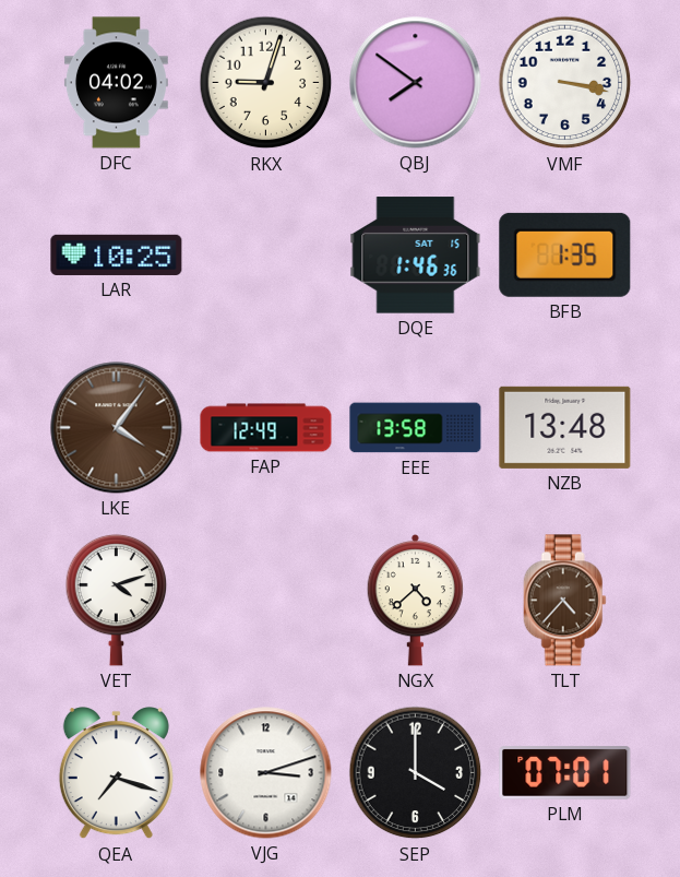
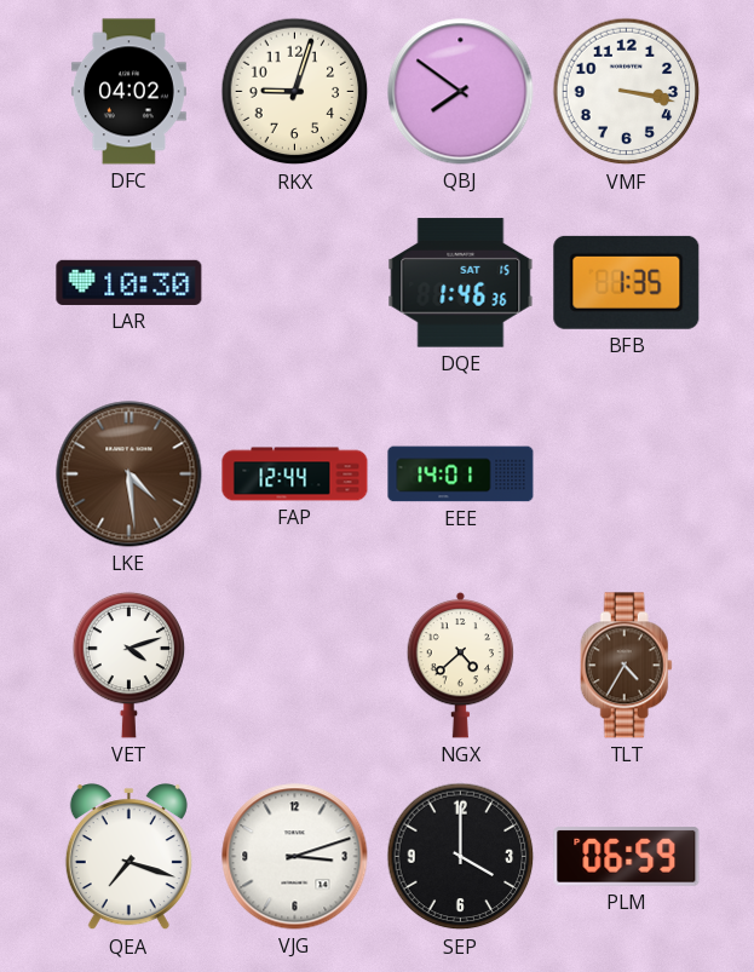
LAR: 10:25 -> 10:30 (129, 282)
LKE: 4:06 -> 4:29 (129, 475)
FAP: 12:49 -> 12:44 (295, 475)
EEE: 13:58 -> 14:01 (461, 475)
NZB: 13:48 -> none (565, 427)
TLT: 4:37 -> 4:35 (626, 666)
PLM: 07:01 -> 06:59 (627, 857)
